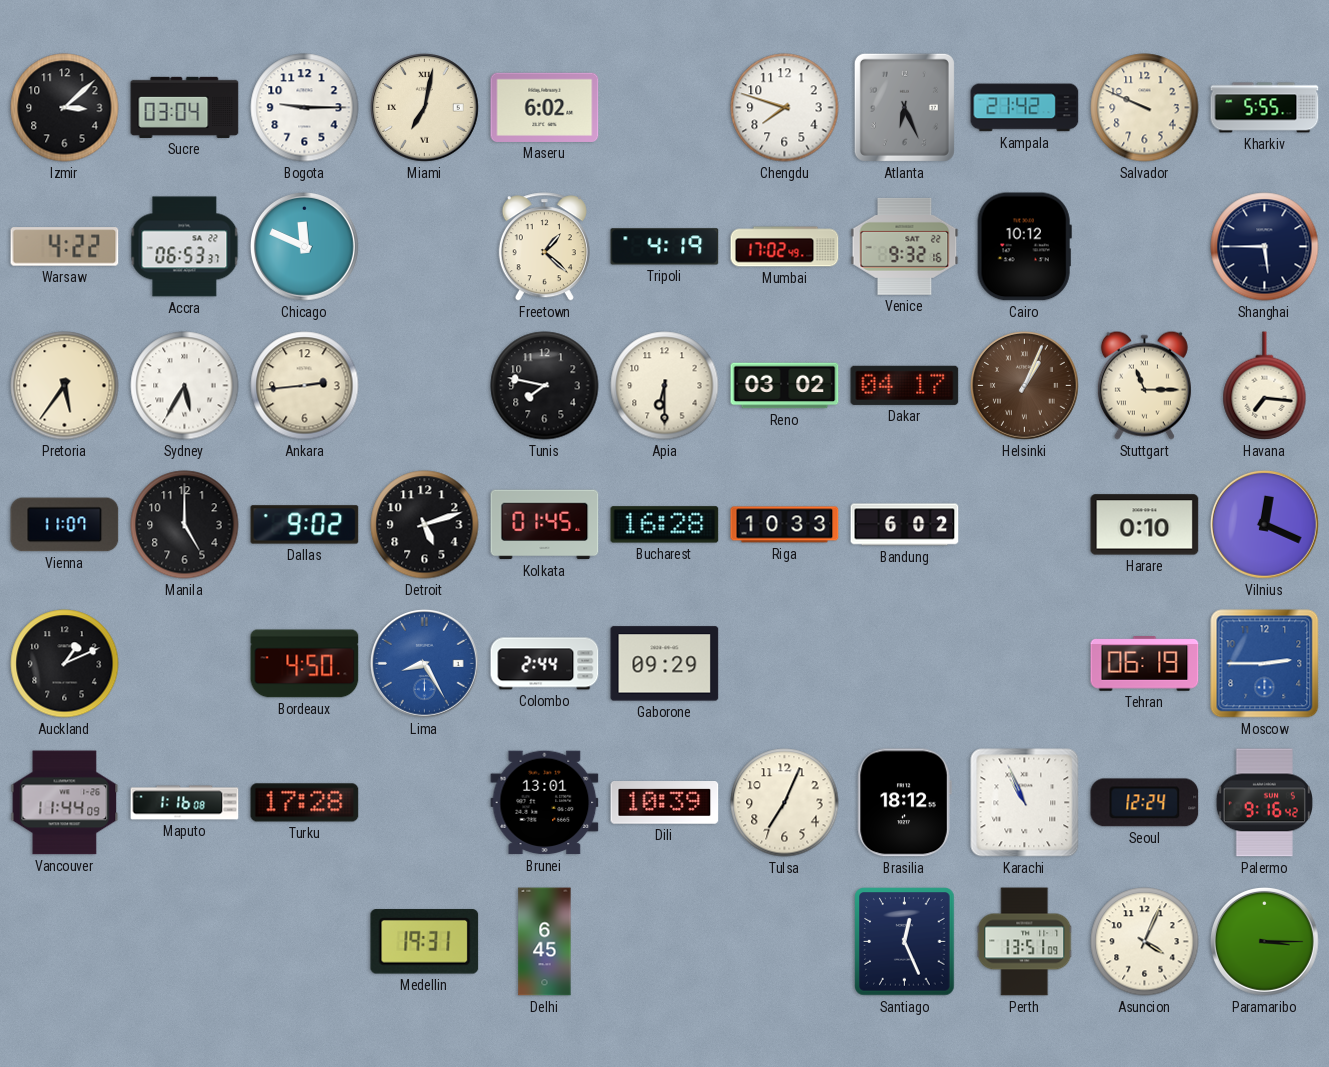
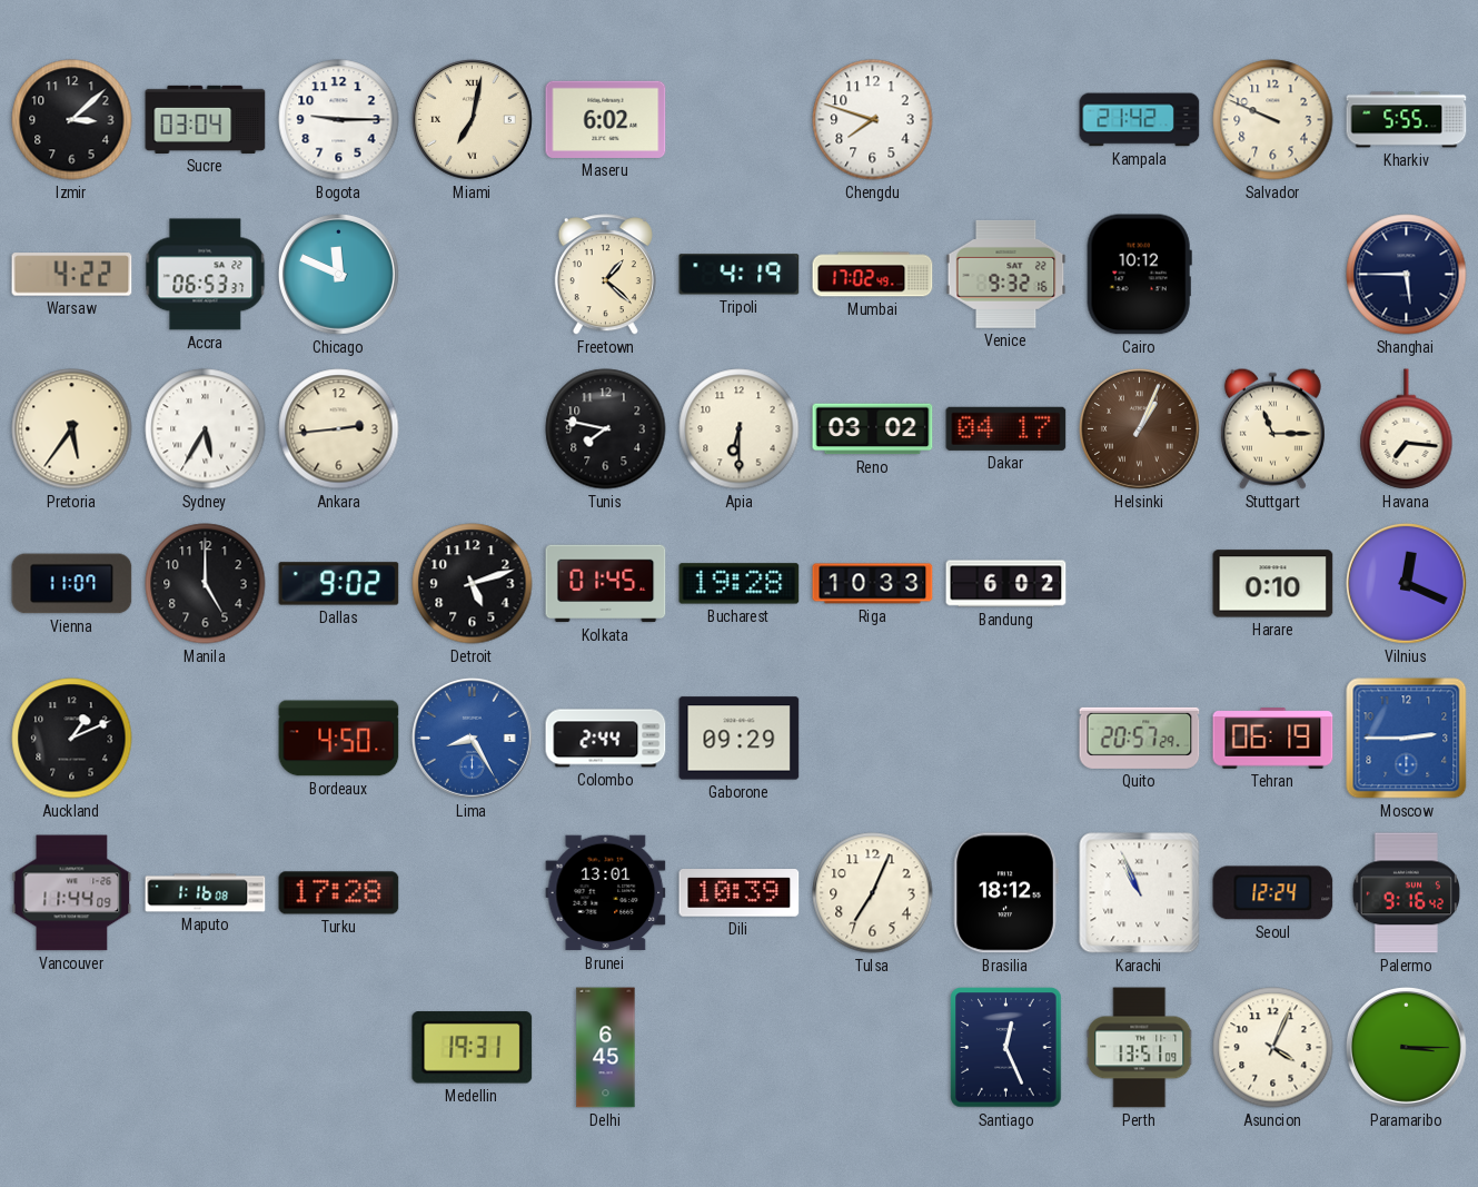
Atlanta: 6:26 -> none (904, 107)
Bucharest: 16:28 -> 19:28 (740, 584)
Quito: none -> 20:57 (1140, 738)
